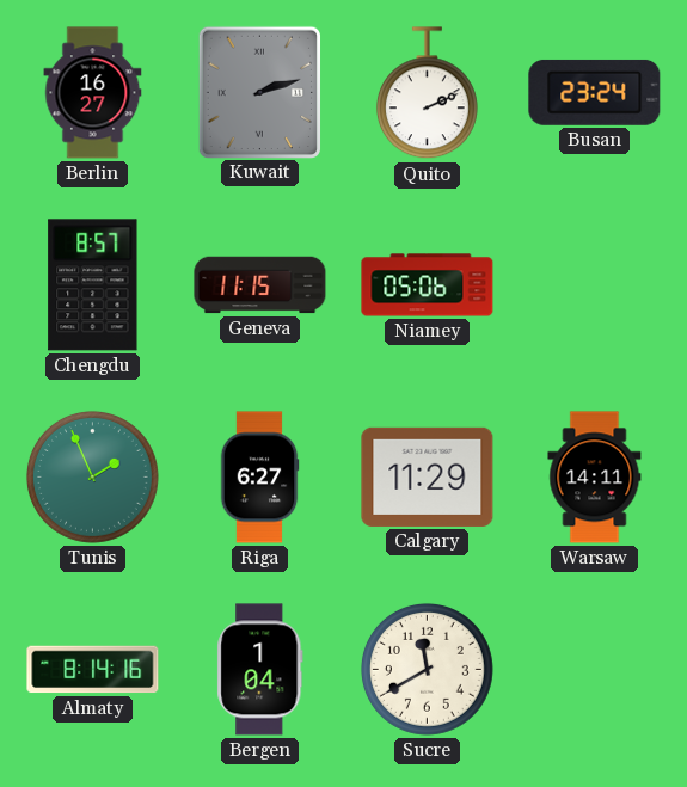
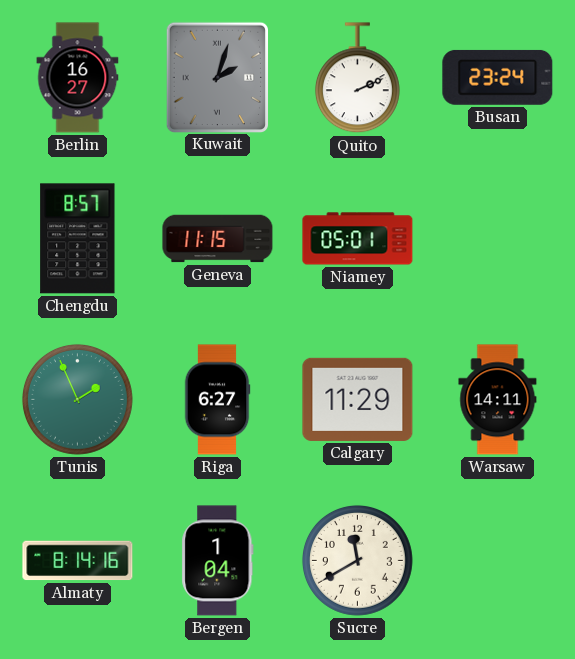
Kuwait: 2:12 -> 2:03 (217, 77)
Niamey: 05:06 -> 05:01 (358, 239)
